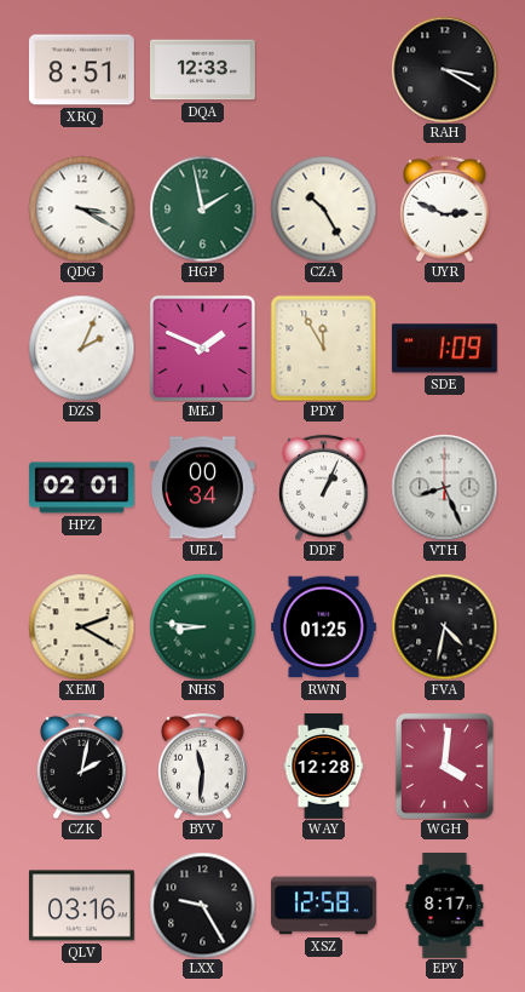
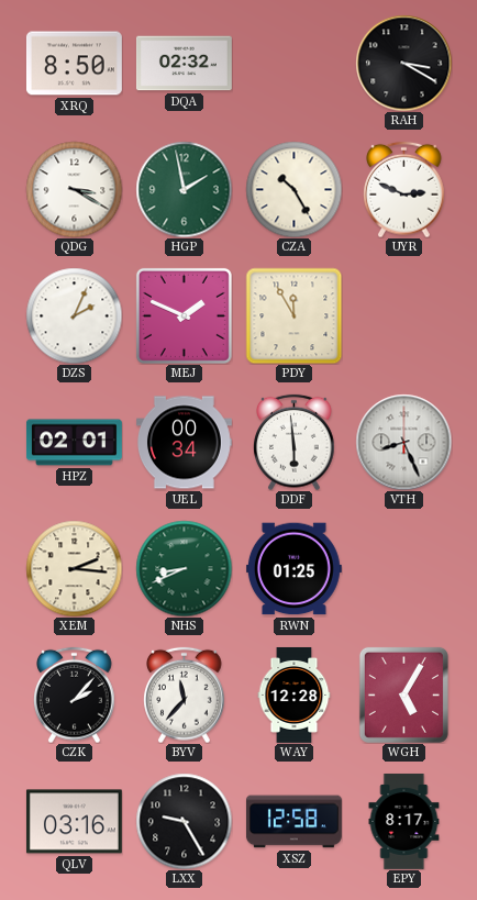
XRQ: 8:51 -> 8:50 (74, 64)
DQA: 12:33 -> 02:32 (184, 64)
SDE: 1:09 -> none (444, 349)
DDF: 1:04 -> 5:59 (295, 442)
XEM: 2:20 -> 2:16 (74, 568)
NHS: 8:46 -> 8:41 (184, 568)
FVA: 4:32 -> none (444, 626)
CZK: 2:02 -> 2:07 (75, 695)
BYV: 11:31 -> 11:37 (185, 695)
WGH: 4:01 -> 5:05 (403, 695)
